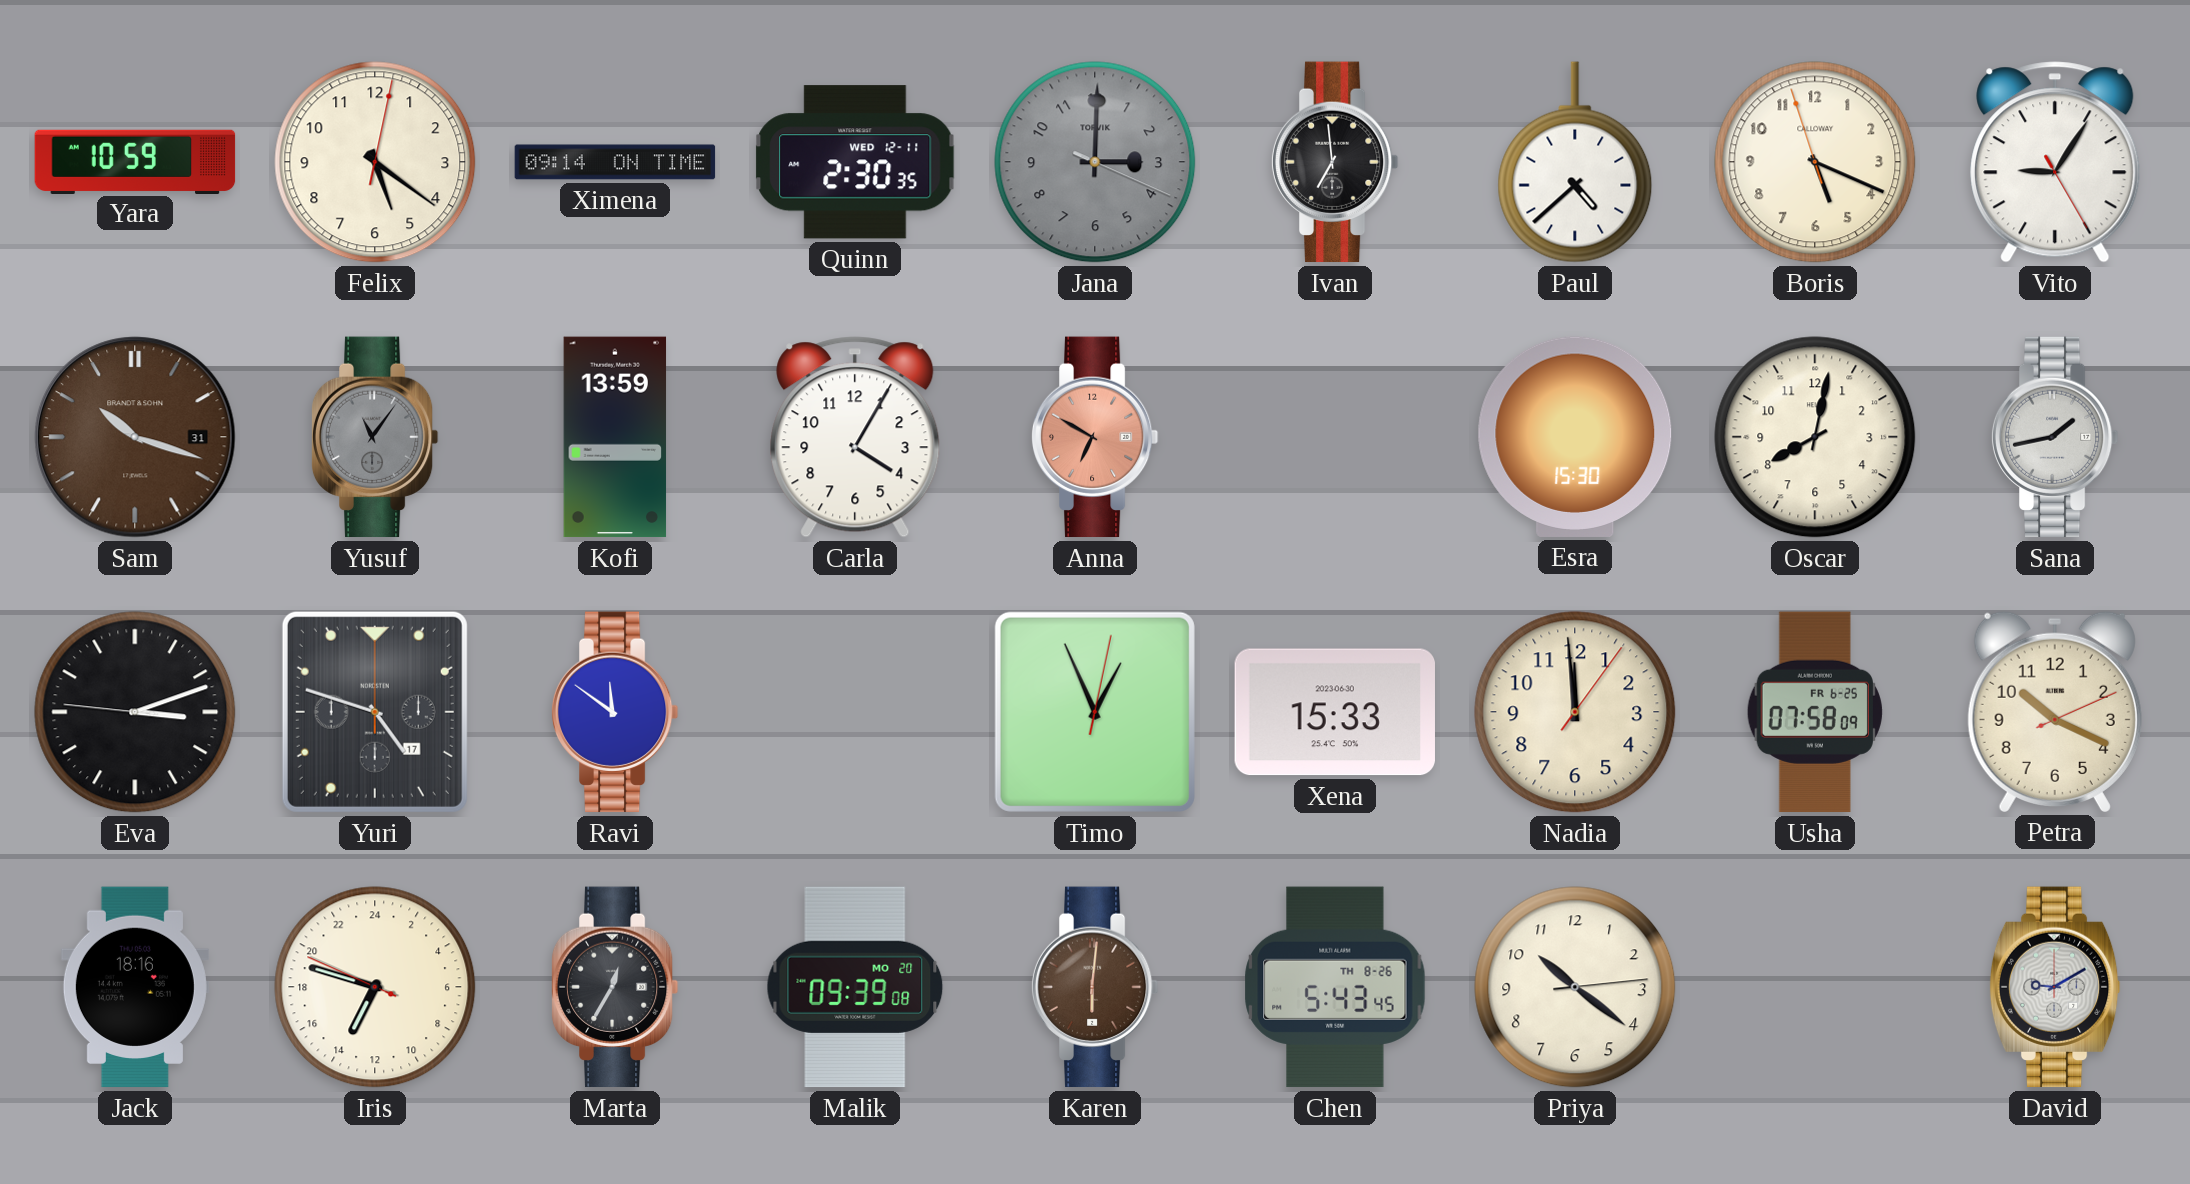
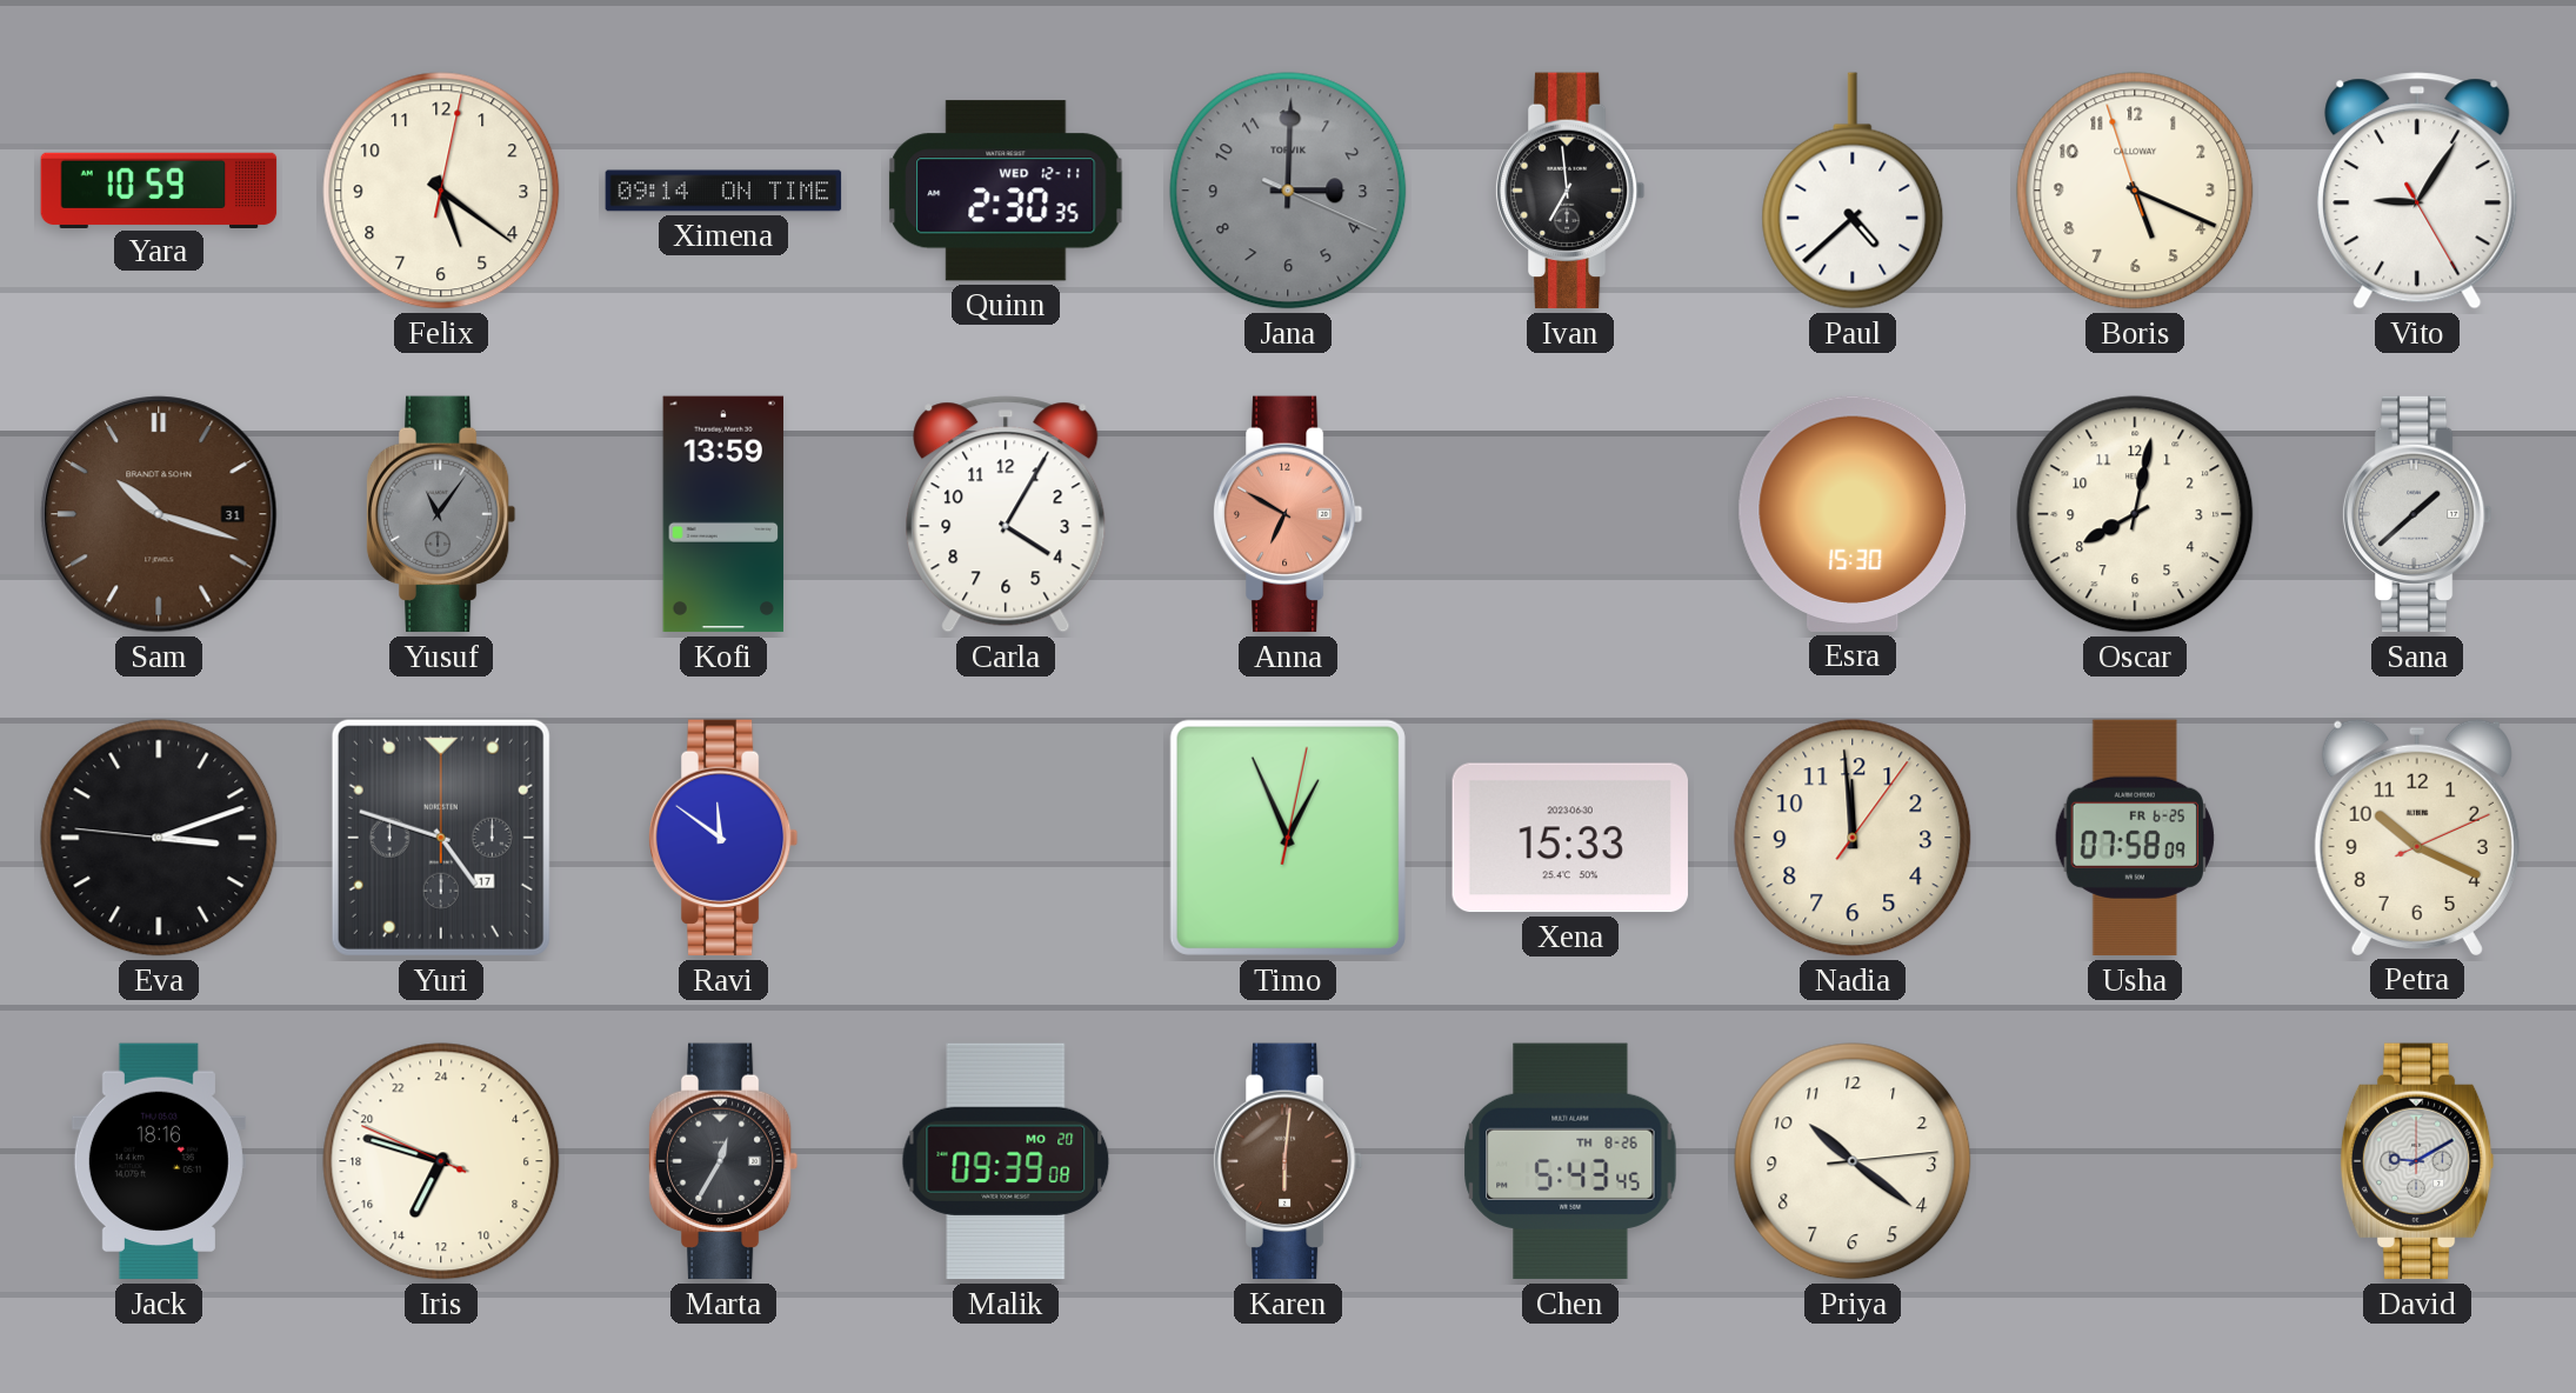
Sana: 1:43 -> 1:38 (2417, 514)
